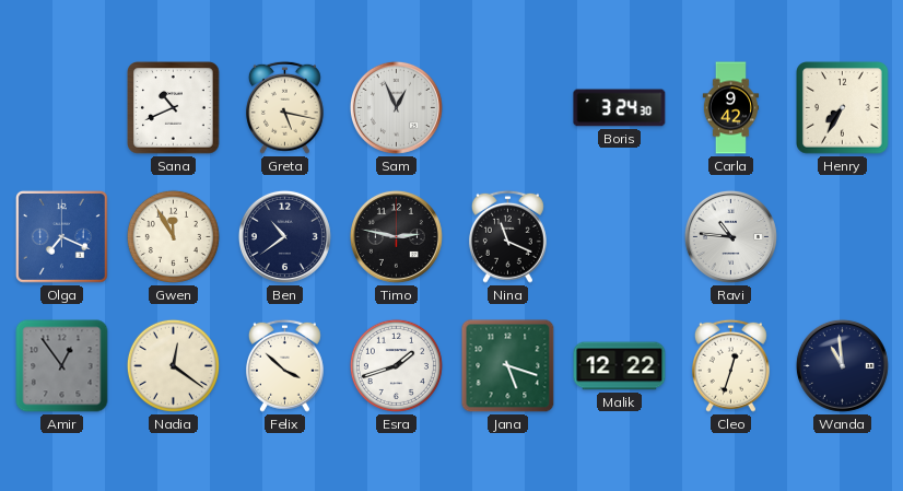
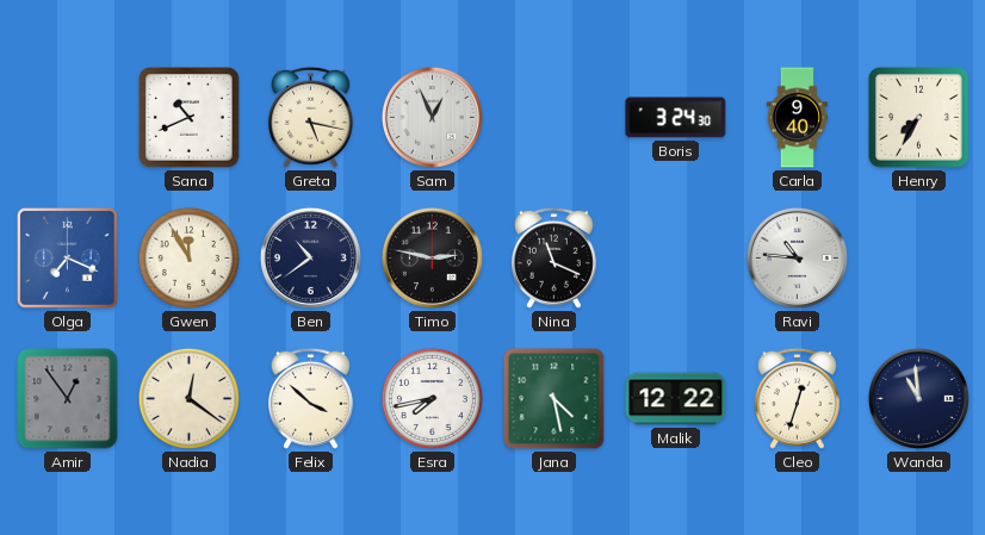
Carla: 9:42 -> 9:40 (798, 118)
Esra: 1:42 -> 7:43 (432, 398)
Jana: 5:18 -> 4:28 (555, 399)
